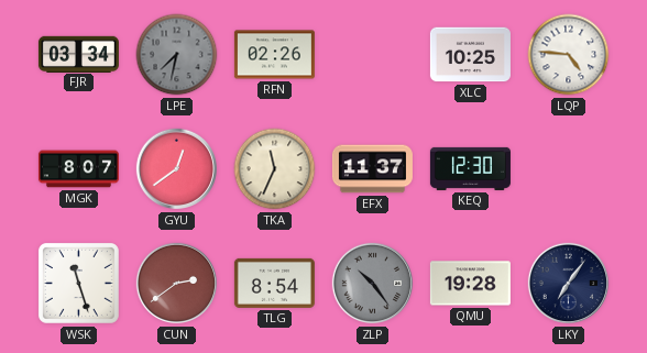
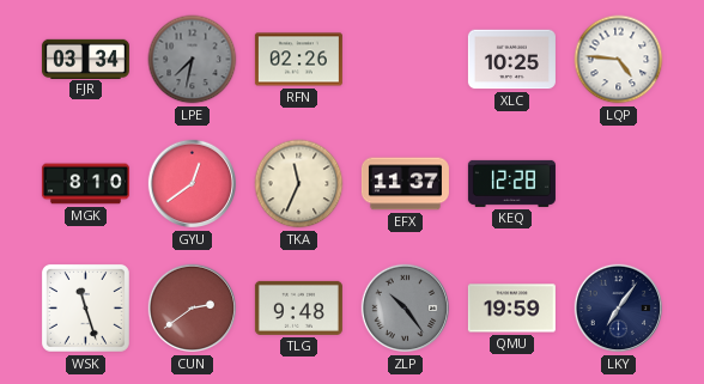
MGK: 8:07 -> 8:10 (85, 184)
KEQ: 12:30 -> 12:28 (511, 183)
TLG: 8:54 -> 9:48 (298, 307)
QMU: 19:28 -> 19:59 (511, 309)
